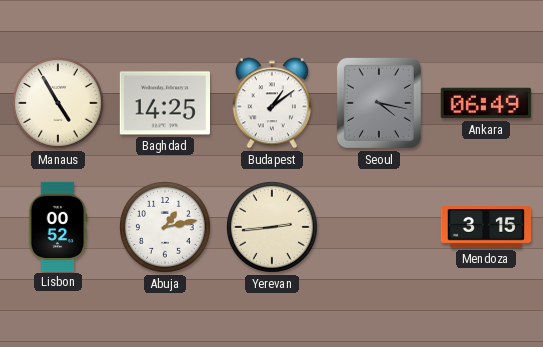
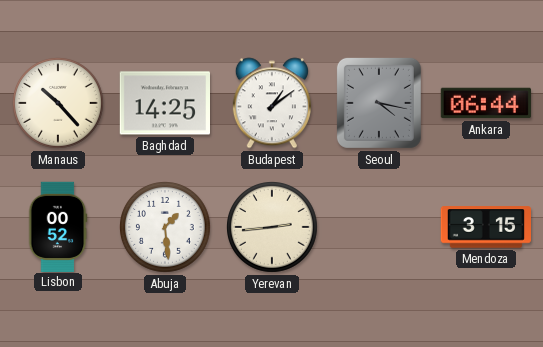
Manaus: 4:55 -> 10:23 (59, 104)
Ankara: 06:49 -> 06:44 (485, 103)
Abuja: 1:13 -> 1:29 (166, 228)
